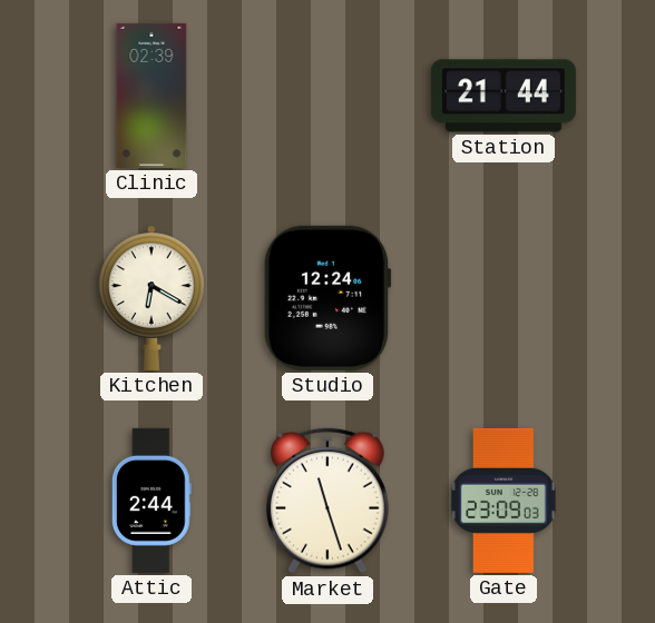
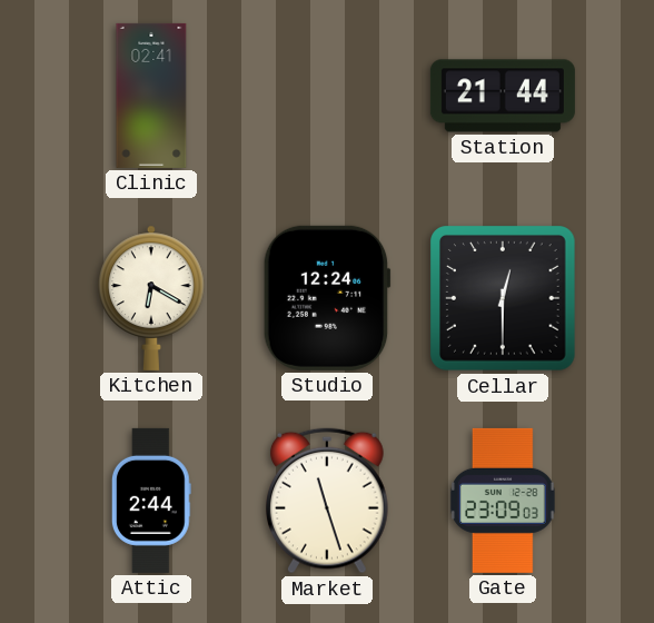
Clinic: 02:39 -> 02:41 (151, 96)
Cellar: none -> 12:30 (504, 299)
